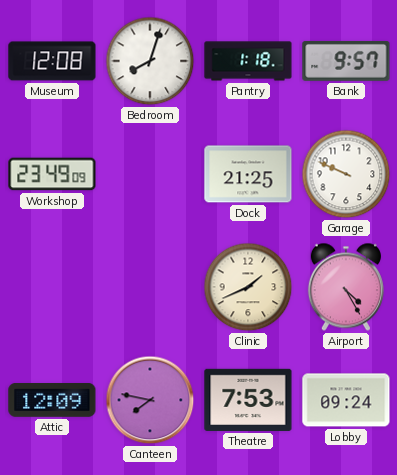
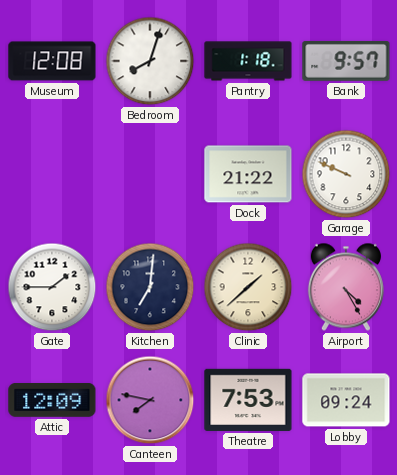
Workshop: 23:49 -> none (52, 174)
Dock: 21:25 -> 21:22 (248, 174)
Gate: none -> 1:45 (52, 287)
Kitchen: none -> 7:01 (150, 287)
Clinic: 1:41 -> 1:38 (248, 287)
